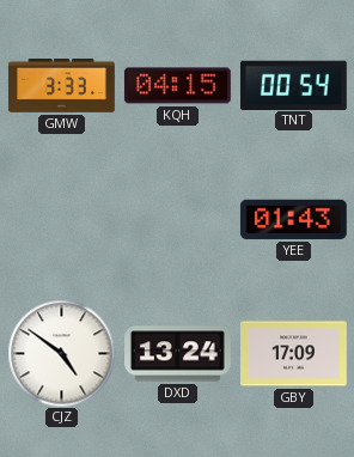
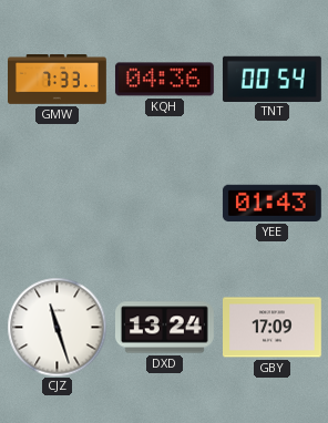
GMW: 3:33 -> 7:33 (58, 80)
KQH: 04:15 -> 04:36 (164, 80)
CJZ: 4:51 -> 11:27 (57, 327)
